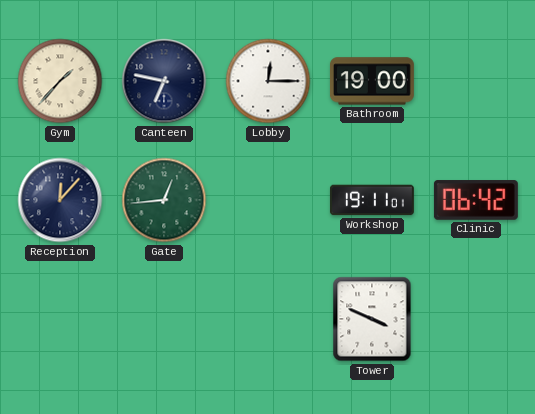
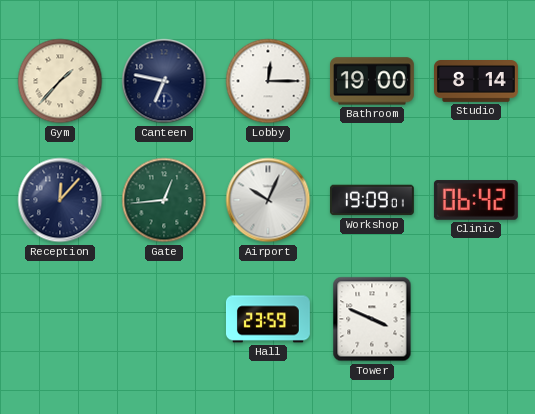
Studio: none -> 8:14 (477, 82)
Airport: none -> 10:04 (268, 200)
Workshop: 19:11 -> 19:09 (372, 200)
Hall: none -> 23:59 (268, 319)
